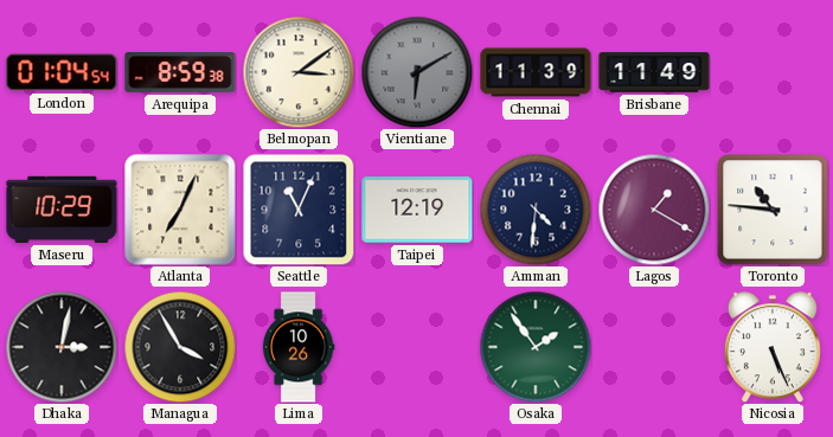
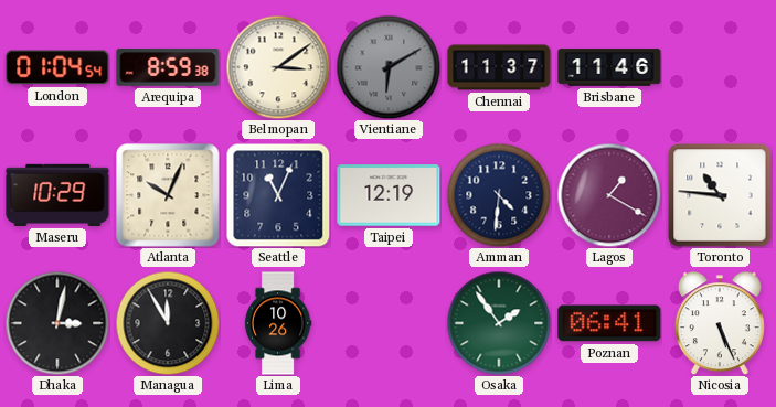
Chennai: 11:39 -> 11:37 (499, 67)
Brisbane: 11:49 -> 11:46 (609, 67)
Atlanta: 7:04 -> 10:04 (168, 195)
Managua: 3:55 -> 11:55 (168, 323)
Poznan: none -> 06:41 (609, 323)
